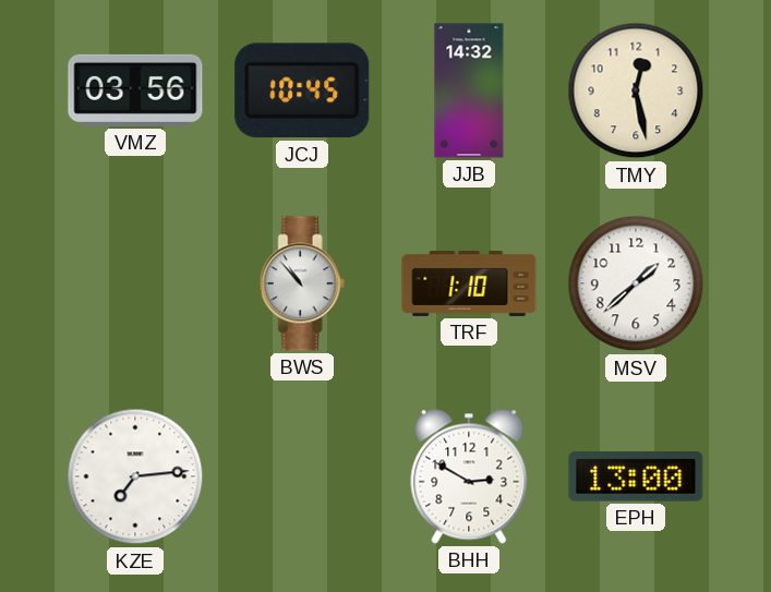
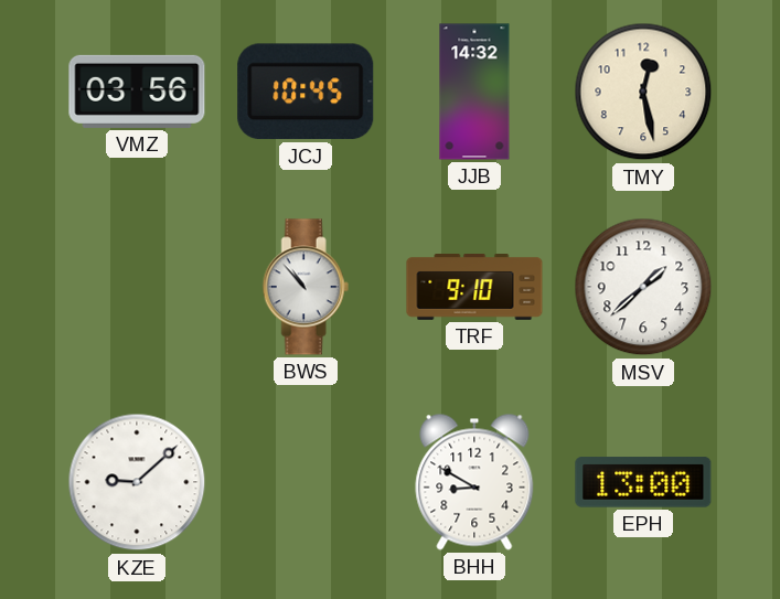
TRF: 1:10 -> 9:10 (474, 288)
KZE: 7:14 -> 9:08 (137, 482)
BHH: 2:50 -> 8:50 (474, 482)
